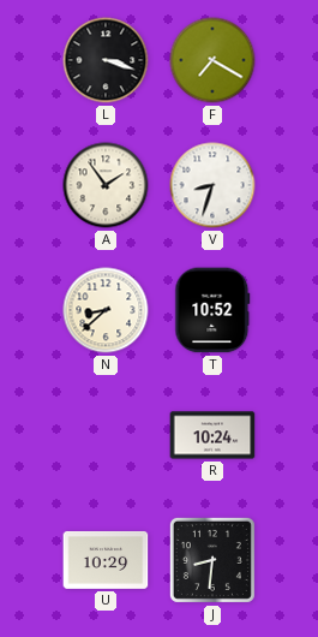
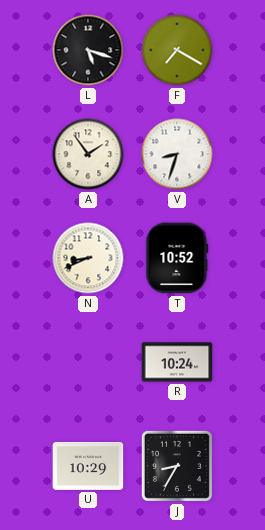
L: 3:18 -> 5:18 (88, 50)
N: 8:38 -> 8:41 (88, 258)
J: 8:31 -> 8:35 (177, 466)
